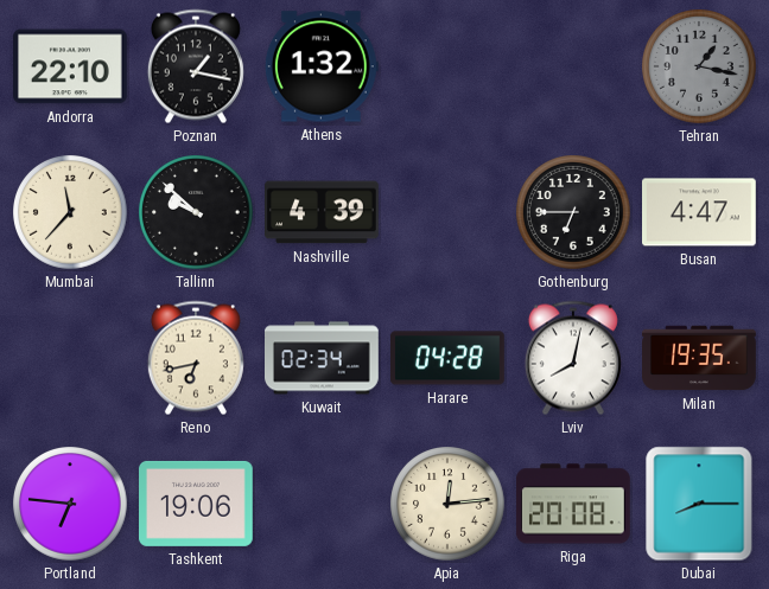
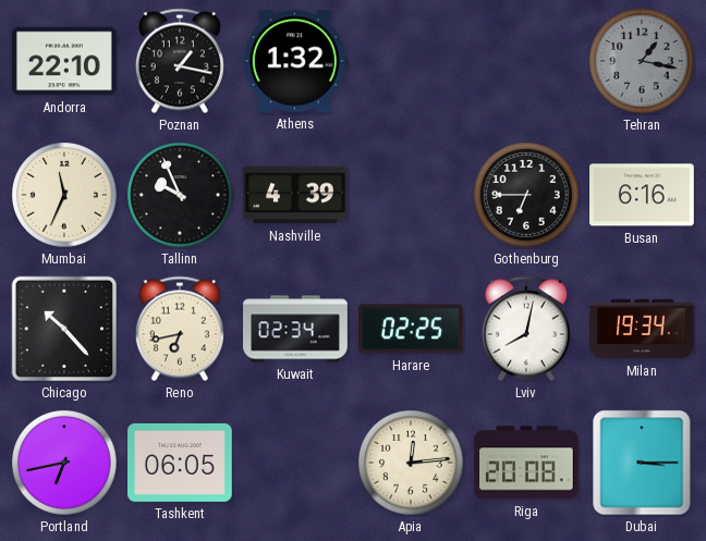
Mumbai: 11:37 -> 11:34 (64, 195)
Tallinn: 9:52 -> 9:56 (180, 195)
Busan: 4:47 -> 6:16 (643, 195)
Chicago: none -> 10:23 (64, 329)
Harare: 04:28 -> 02:25 (412, 329)
Milan: 19:35 -> 19:34 (643, 329)
Portland: 6:46 -> 6:43 (64, 463)
Tashkent: 19:06 -> 06:05 (181, 463)
Dubai: 8:15 -> 3:15 (642, 463)
